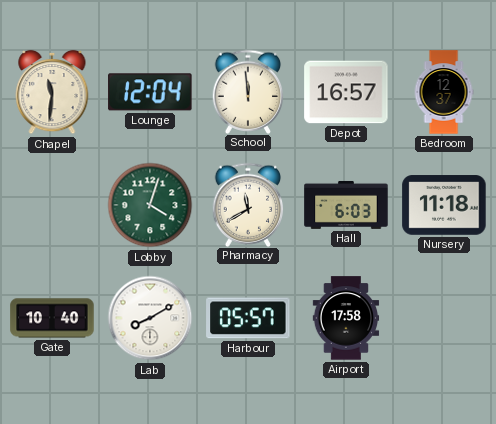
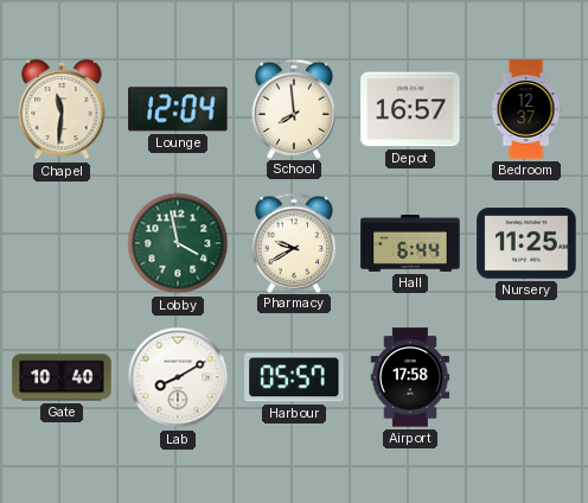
School: 11:59 -> 7:59 (294, 108)
Lobby: 4:03 -> 3:58 (178, 243)
Pharmacy: 11:40 -> 9:40 (294, 242)
Hall: 6:03 -> 6:44 (410, 243)
Nursery: 11:18 -> 11:25 (526, 243)
